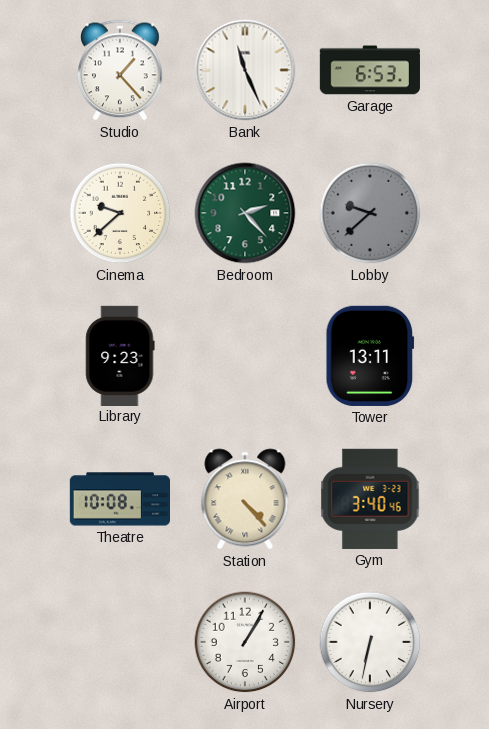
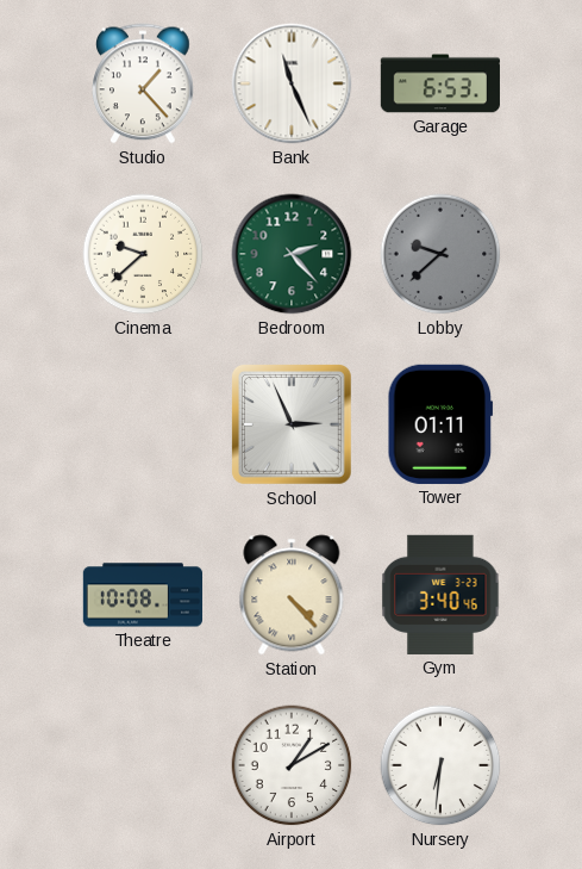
Library: 9:23 -> none (120, 355)
School: none -> 2:56 (293, 424)
Tower: 13:11 -> 01:11 (440, 424)
Airport: 1:05 -> 1:10 (292, 765)
Nursery: 6:32 -> 6:31 (440, 765)
